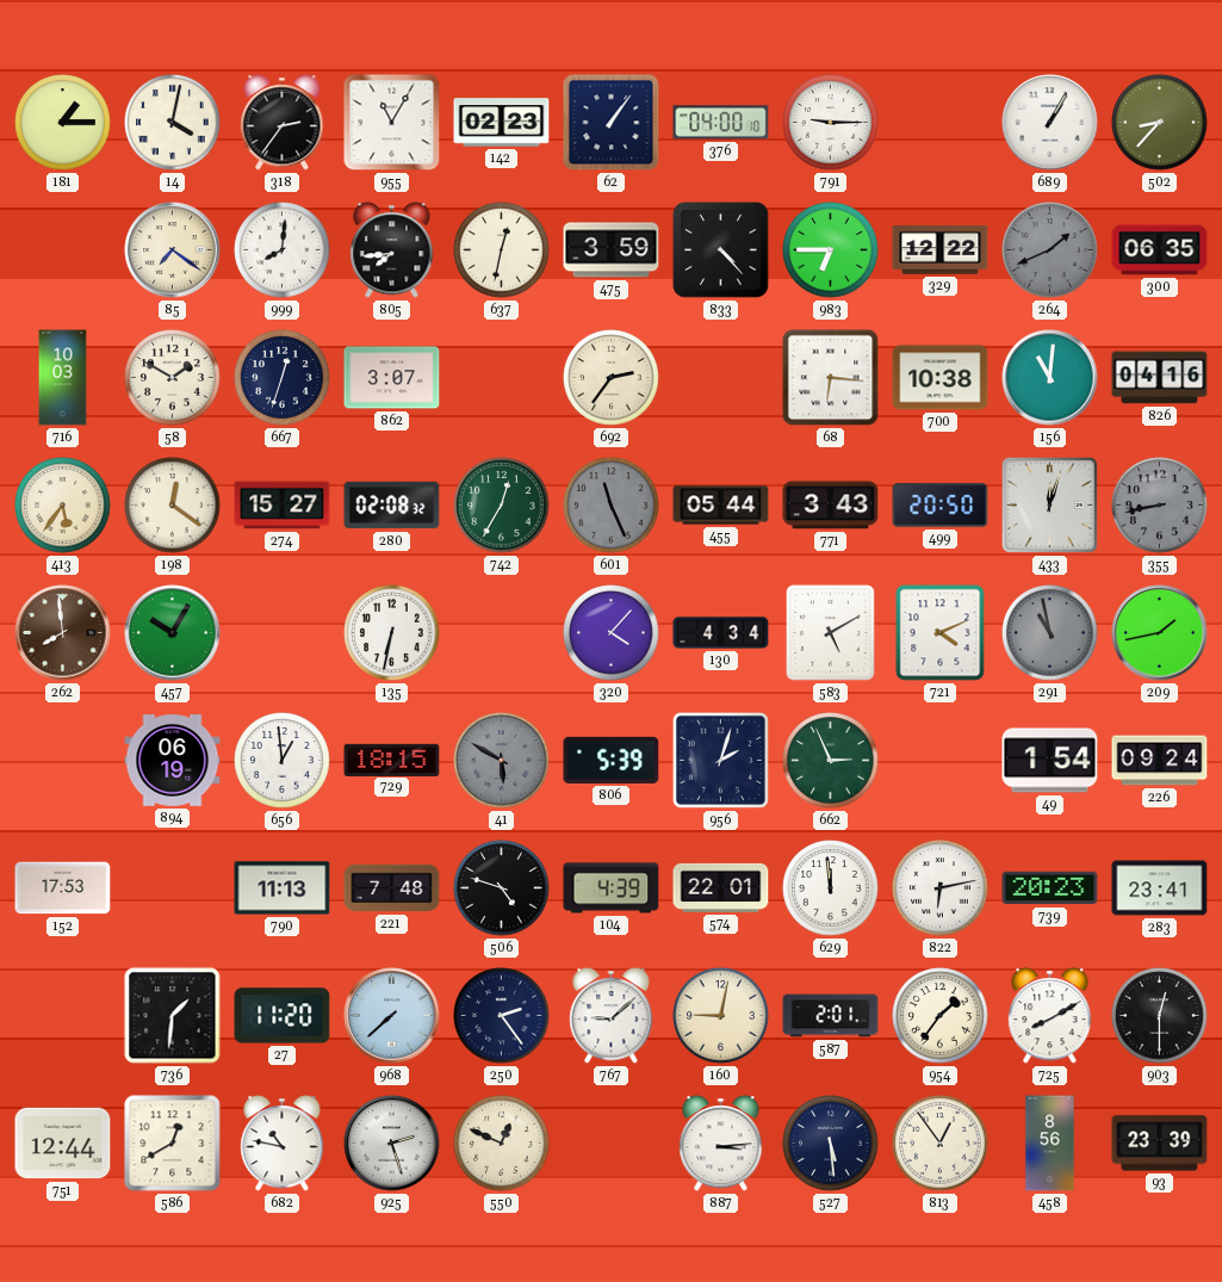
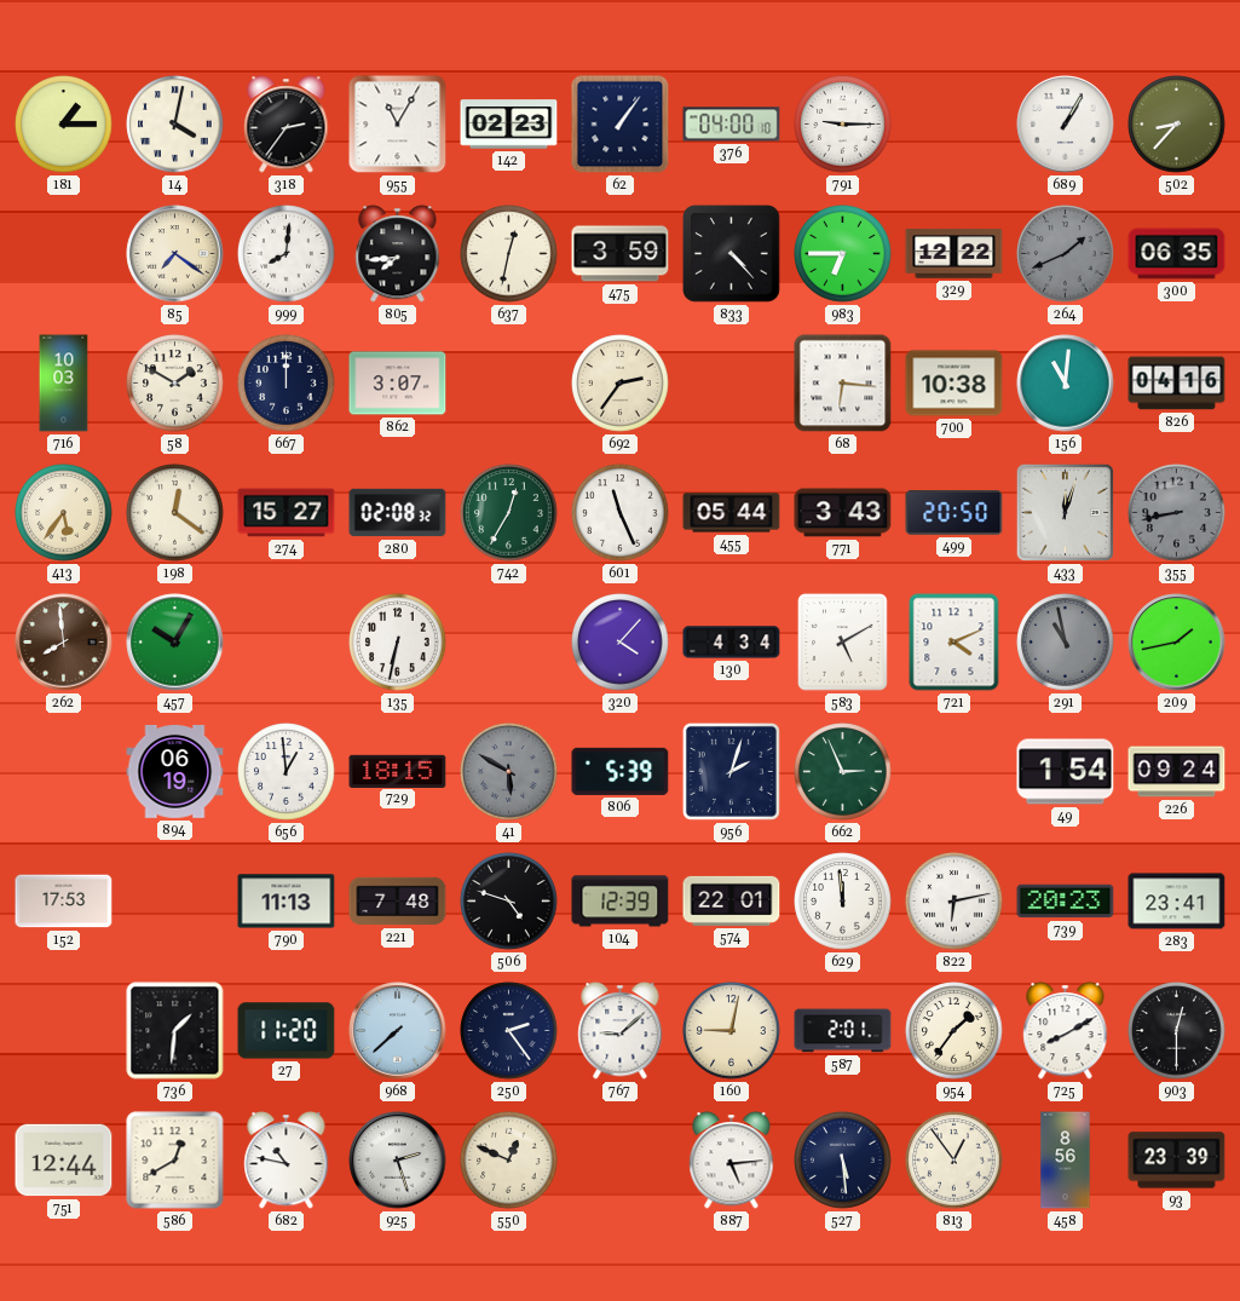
667: 12:33 -> 12:00 (287, 384)
601 dial: grey -> white (621, 513)
104: 4:39 -> 12:39 (621, 902)
887: 3:14 -> 5:14 (732, 1161)
